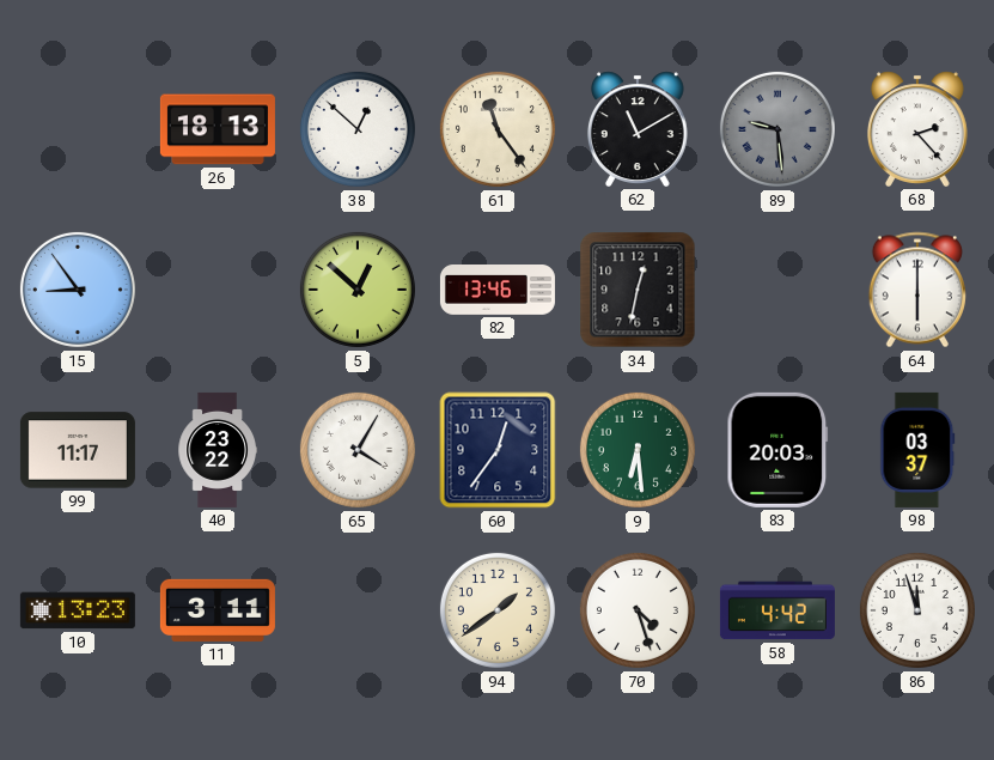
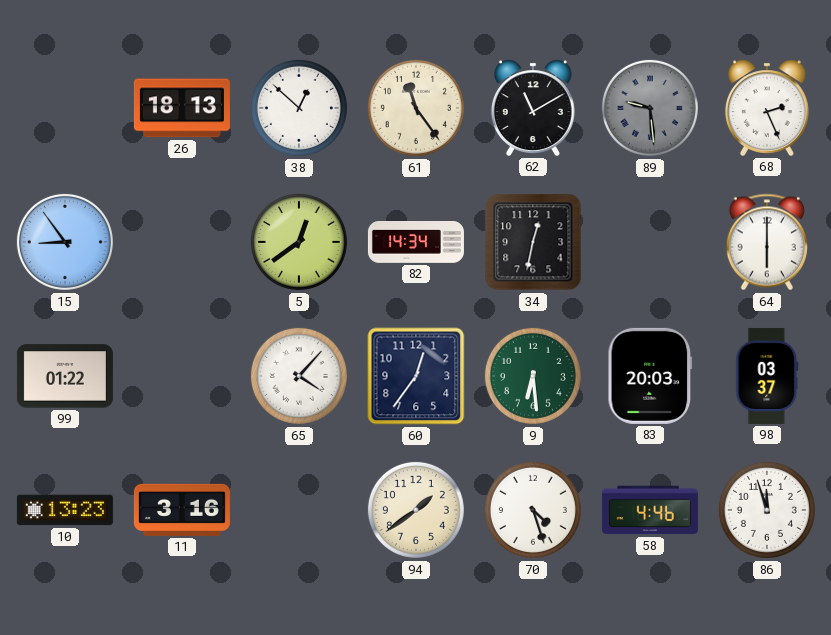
68: 2:23 -> 2:26 (767, 108)
5: 12:52 -> 12:39 (299, 242)
82: 13:46 -> 14:34 (416, 243)
99: 11:17 -> 01:22 (65, 376)
40: 23:22 -> none (218, 450)
65: 4:05 -> 4:07 (299, 376)
11: 3:11 -> 3:16 (182, 510)
58: 4:42 -> 4:46 (650, 510)
